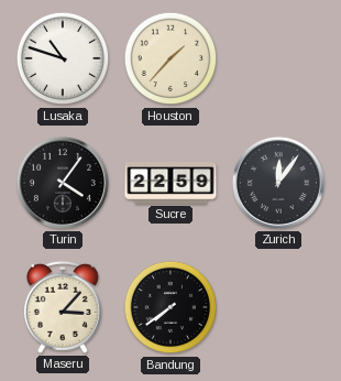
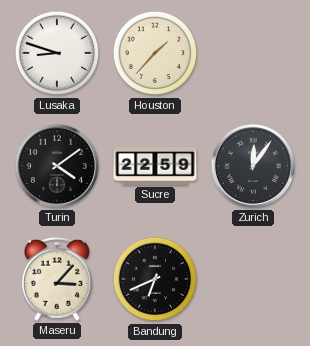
Lusaka: 10:48 -> 8:48 (57, 53)
Turin: 4:06 -> 4:09 (57, 166)
Bandung: 7:39 -> 6:41 (155, 279)
